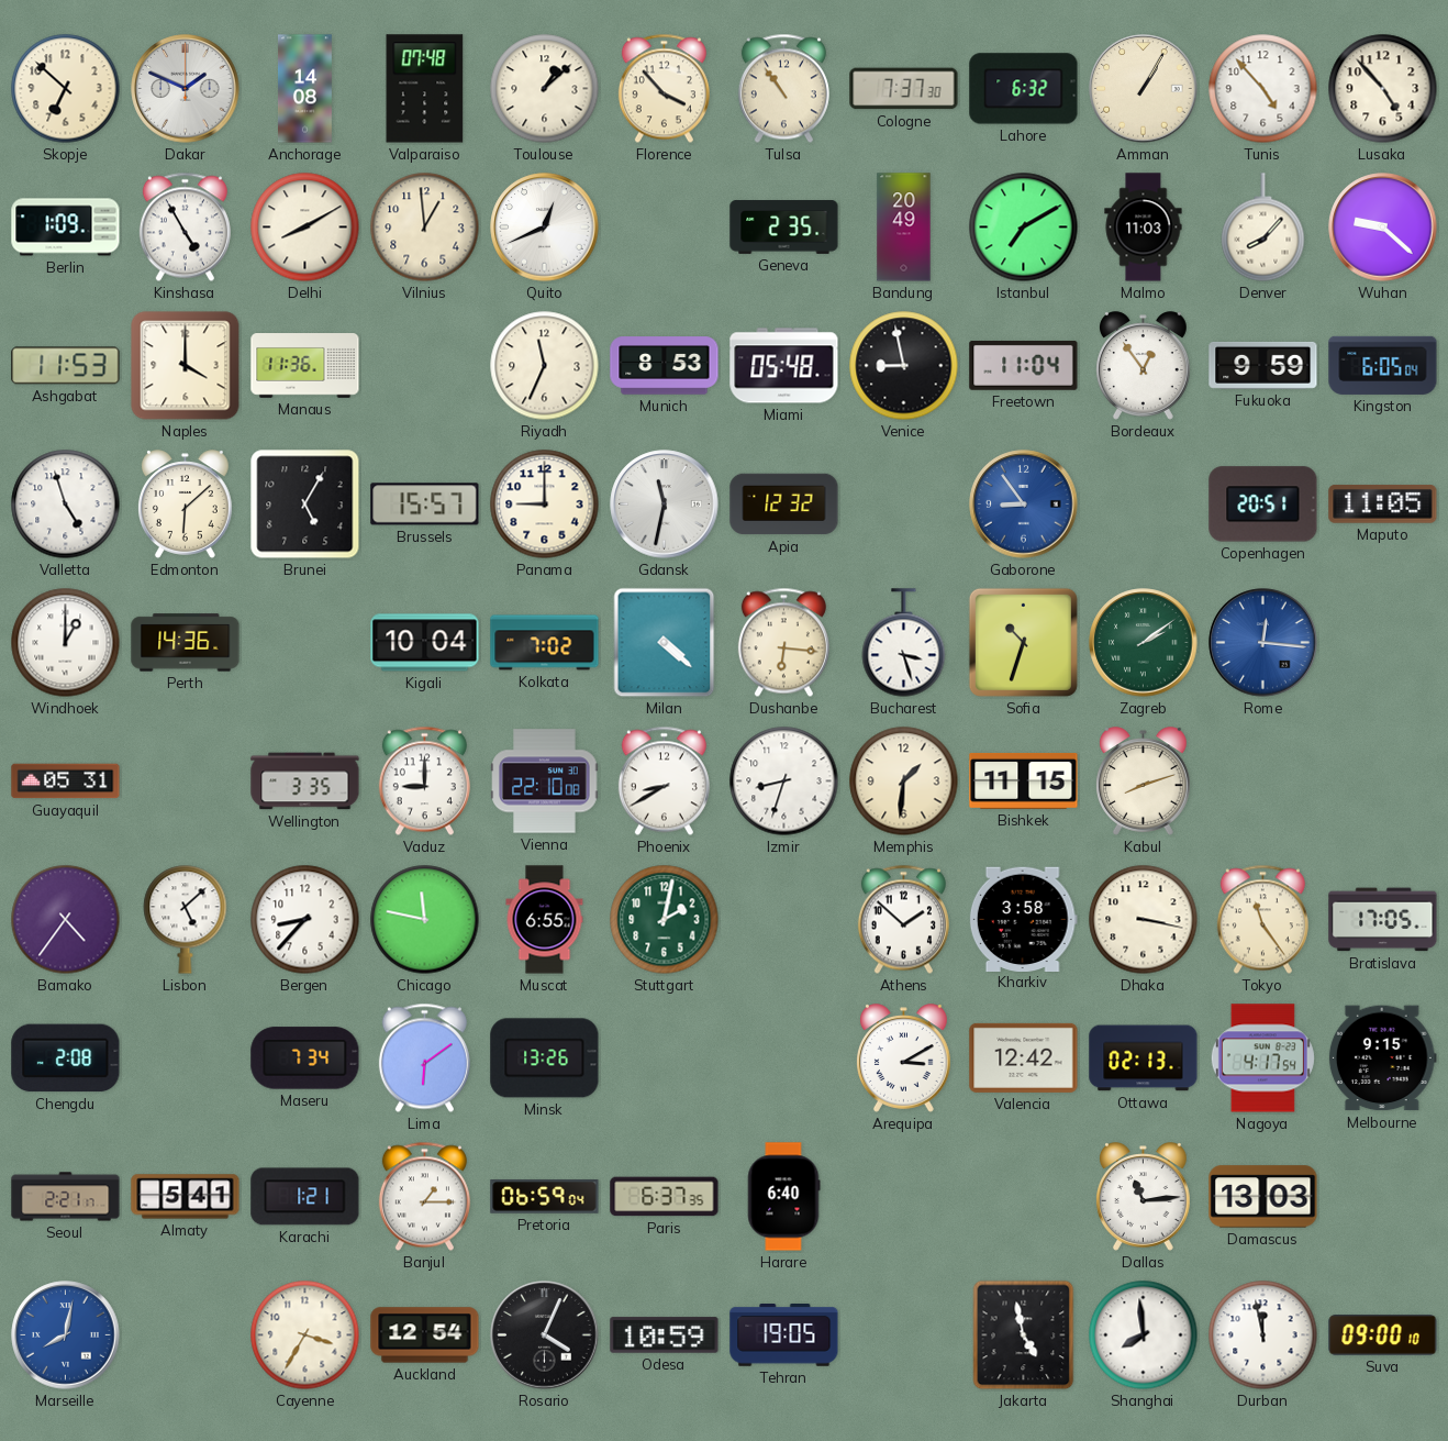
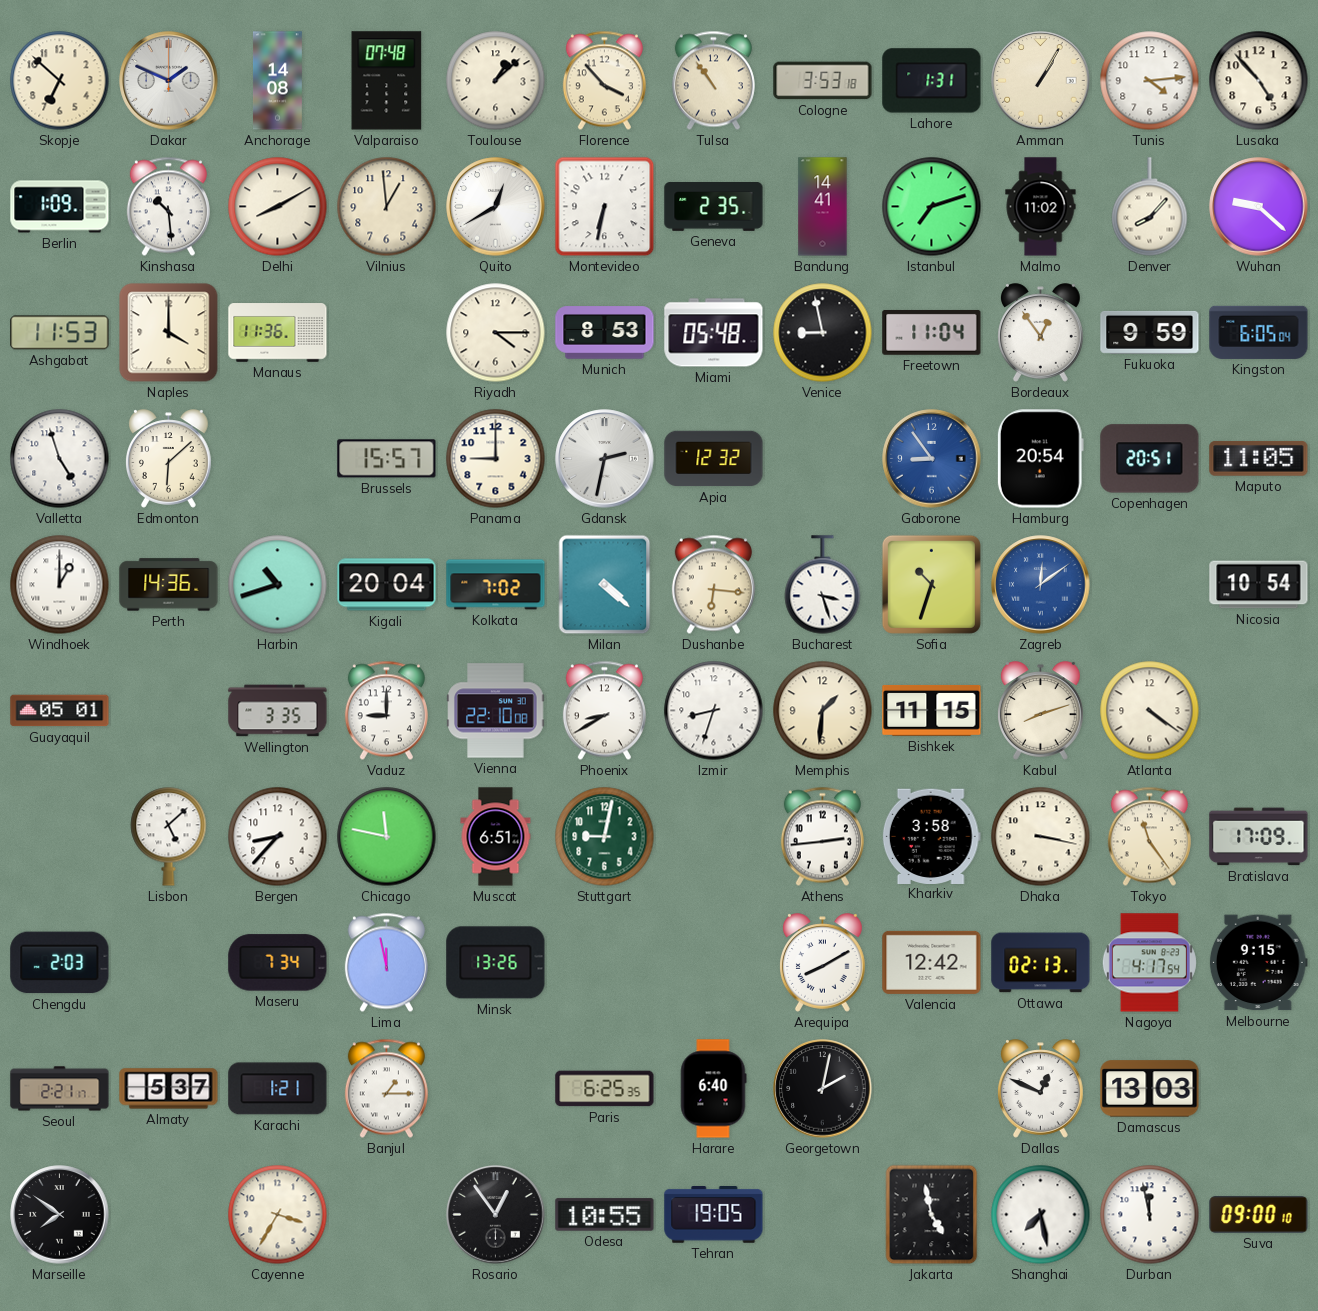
Cologne: 7:37 -> 3:53 (823, 81)
Lahore: 6:32 -> 1:31 (932, 81)
Tunis: 4:53 -> 4:14 (1150, 81)
Kinshasa: 4:55 -> 10:29 (168, 207)
Quito: 12:41 -> 12:40 (496, 207)
Montevideo: none -> 6:32 (605, 207)
Bandung: 20:49 -> 14:41 (823, 207)
Istanbul: 7:10 -> 7:12 (932, 207)
Malmo: 11:03 -> 11:02 (1041, 207)
Riyadh: 11:34 -> 4:15 (496, 333)
Brunei: 5:05 -> none (305, 505)
Gdansk: 11:32 -> 2:32 (605, 459)
Hamburg: none -> 20:54 (1040, 459)
Harbin: none -> 10:42 (278, 585)
Kigali: 10:04 -> 20:04 (387, 585)
Zagreb: 2:09 -> 12:09 (1041, 585)
Zagreb dial: green -> blue (1041, 585)
Rome: 12:16 -> none (1263, 643)
Nicosia: none -> 10:54 (1259, 585)
Guayaquil: 05:31 -> 05:01 (60, 711)
Atlanta: none -> 4:21 (1150, 711)
Bamako: 4:36 -> none (66, 920)
Muscat: 6:55 -> 6:51 (496, 837)
Stuttgart: 2:02 -> 9:02 (605, 837)
Athens: 1:52 -> 2:44 (822, 837)
Bratislava: 17:05 -> 17:09 (1259, 837)
Chengdu: 2:08 -> 2:03 (60, 963)
Lima: 6:09 -> 11:58 (386, 963)
Arequipa: 3:10 -> 8:10 (823, 963)
Almaty: 5:41 -> 5:37 (169, 1089)
Pretoria: 06:59 -> none (545, 1197)
Paris: 6:37 -> 6:25 (605, 1089)
Georgetown: none -> 2:02 (823, 1089)
Dallas: 11:14 -> 12:49 (1041, 1089)
Marseille: 8:02 -> 7:51 (60, 1215)
Marseille dial: blue -> black (60, 1215)
Auckland: 12:54 -> none (425, 1335)
Rosario: 4:04 -> 12:54 (496, 1215)
Odesa: 10:59 -> 10:55 (605, 1215)
Shanghai: 7:59 -> 7:28 (1041, 1215)
